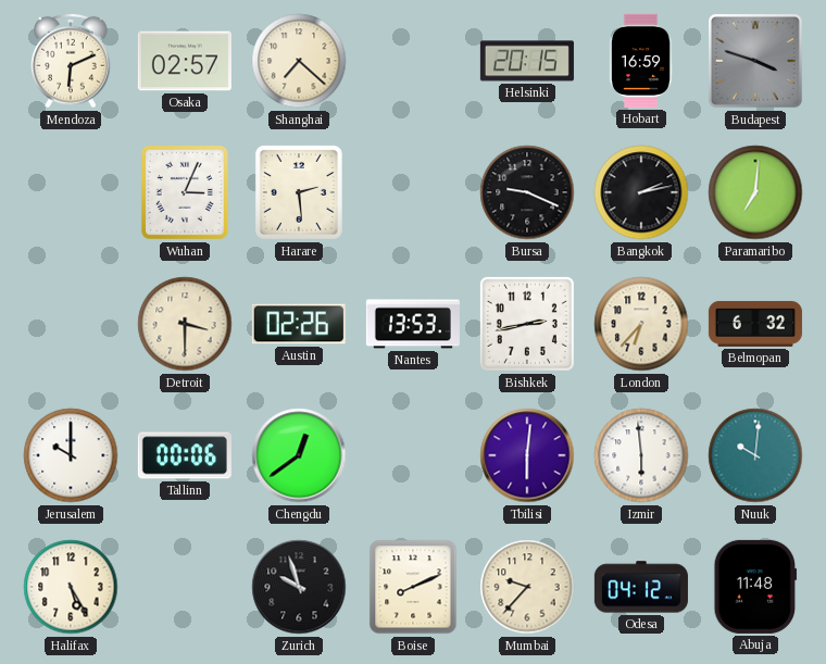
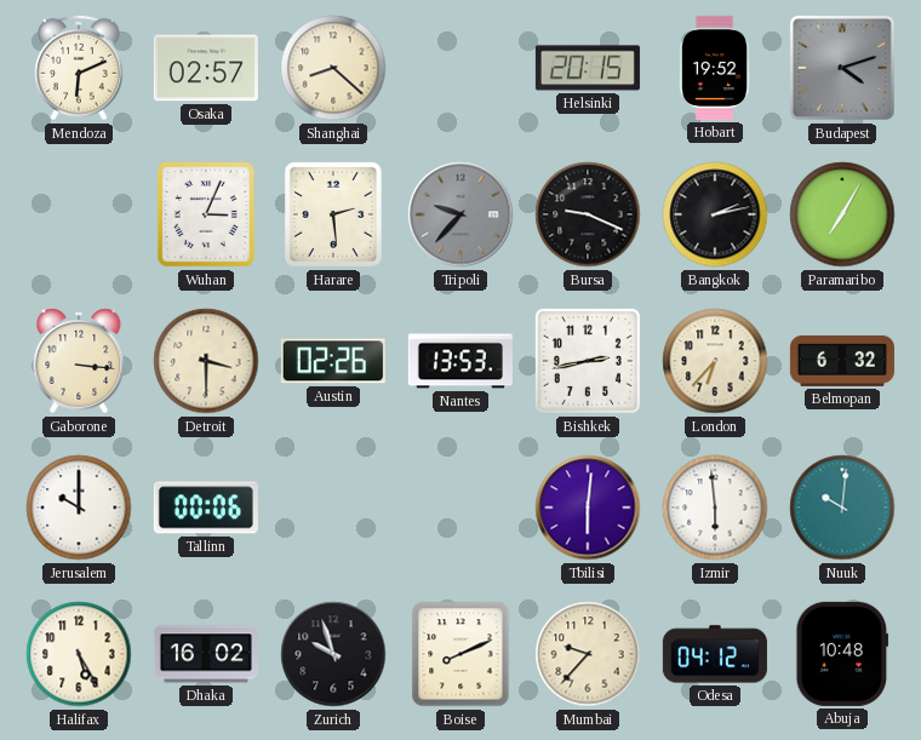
Shanghai: 7:22 -> 8:22 (333, 68)
Hobart: 16:59 -> 19:52 (715, 68)
Budapest: 3:48 -> 4:12 (842, 68)
Tripoli: none -> 9:37 (460, 214)
Paramaribo: 7:01 -> 7:05 (842, 214)
Gaborone: none -> 3:16 (79, 361)
Chengdu: 12:39 -> none (299, 455)
Dhaka: none -> 16:02 (206, 654)
Abuja: 11:48 -> 10:48 (842, 654)
